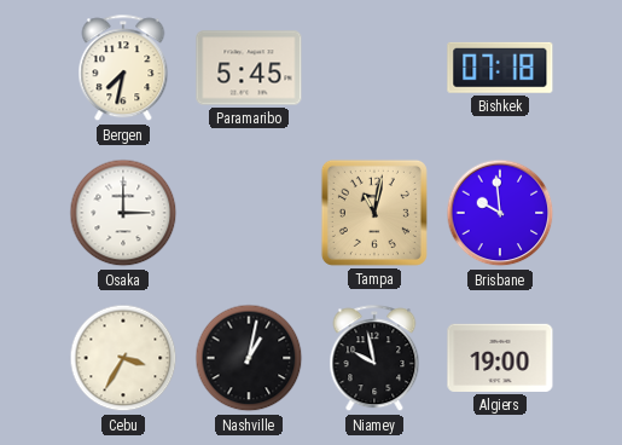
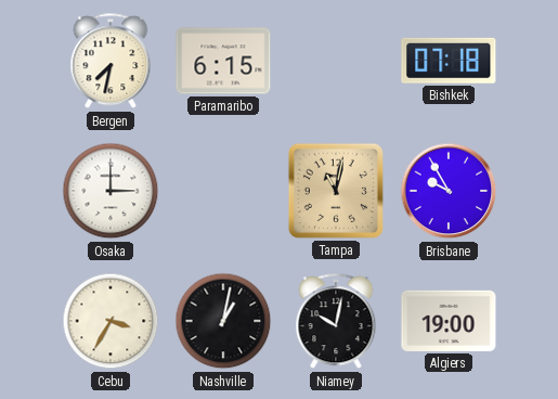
Paramaribo: 5:45 -> 6:15 (223, 61)
Brisbane: 9:59 -> 9:55 (449, 191)
Niamey: 9:58 -> 10:02 (336, 322)
